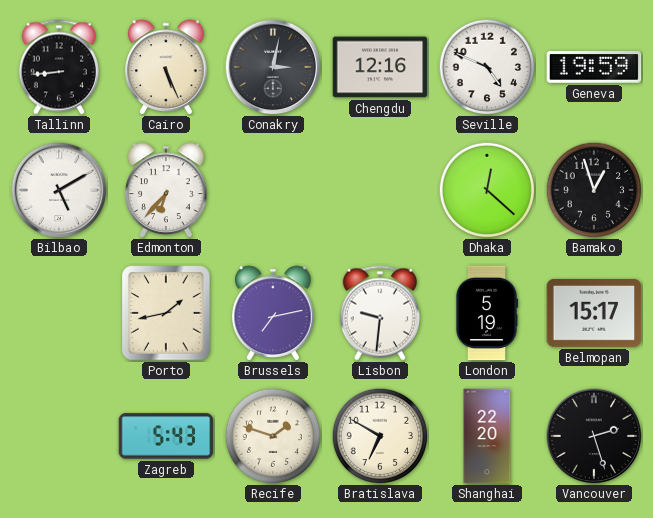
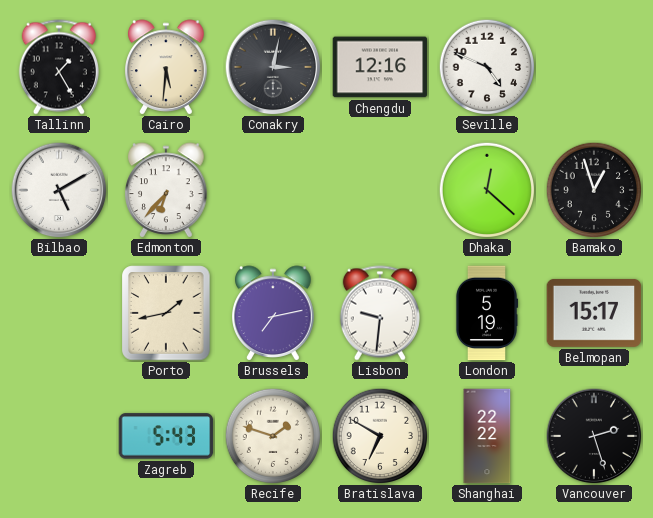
Tallinn: 8:44 -> 1:25 (59, 67)
Cairo: 5:26 -> 5:31 (166, 67)
Geneva: 19:59 -> none (594, 68)
Shanghai: 22:20 -> 22:22 (487, 436)
